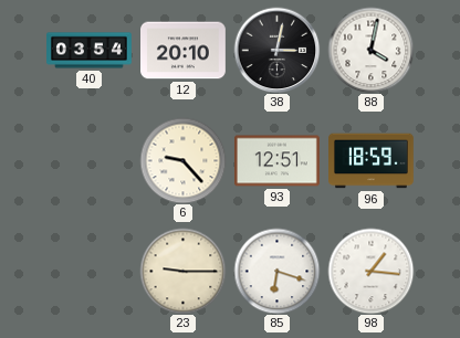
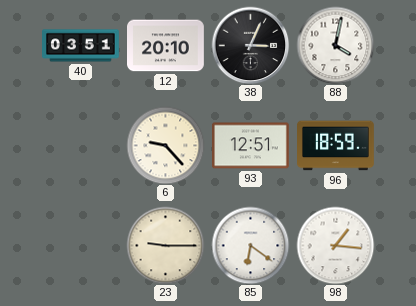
40: 03:54 -> 03:51 (81, 46)
38: 3:02 -> 3:04 (250, 45)
85: 6:18 -> 6:21 (250, 245)
